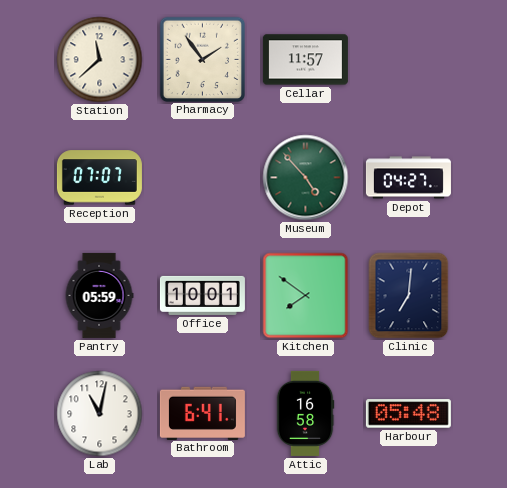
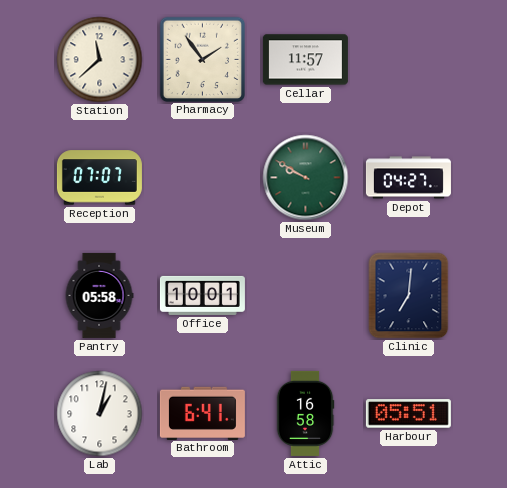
Museum: 4:53 -> 9:50 (306, 178)
Pantry: 05:59 -> 05:58 (99, 295)
Kitchen: 7:51 -> none (306, 296)
Lab: 11:02 -> 1:02 (100, 414)
Harbour: 05:48 -> 05:51 (408, 414)
